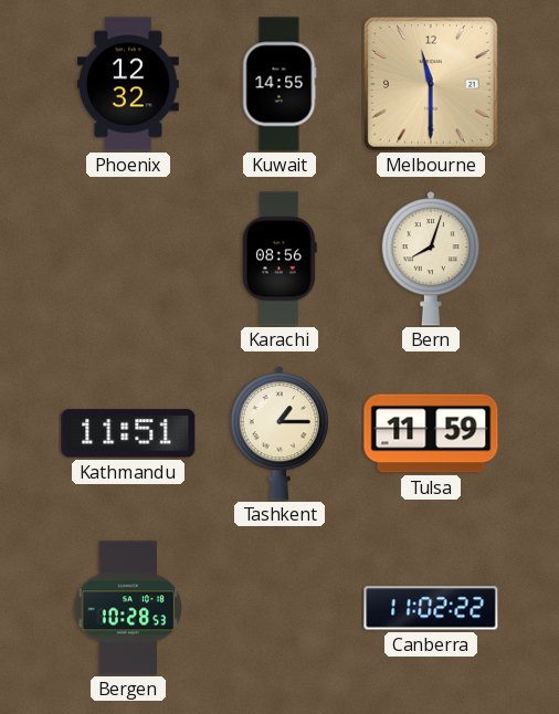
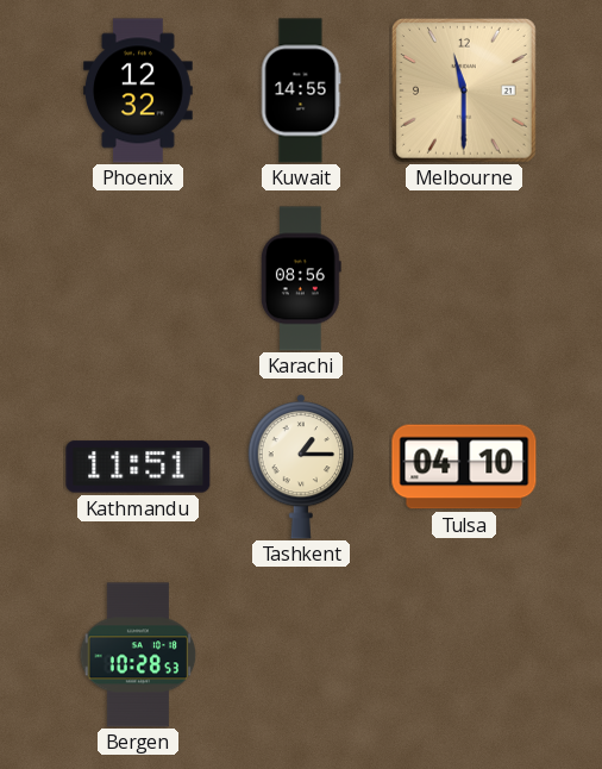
Bern: 8:03 -> none (431, 259)
Tulsa: 11:59 -> 04:10 (464, 467)
Canberra: 11:02 -> none (431, 608)
